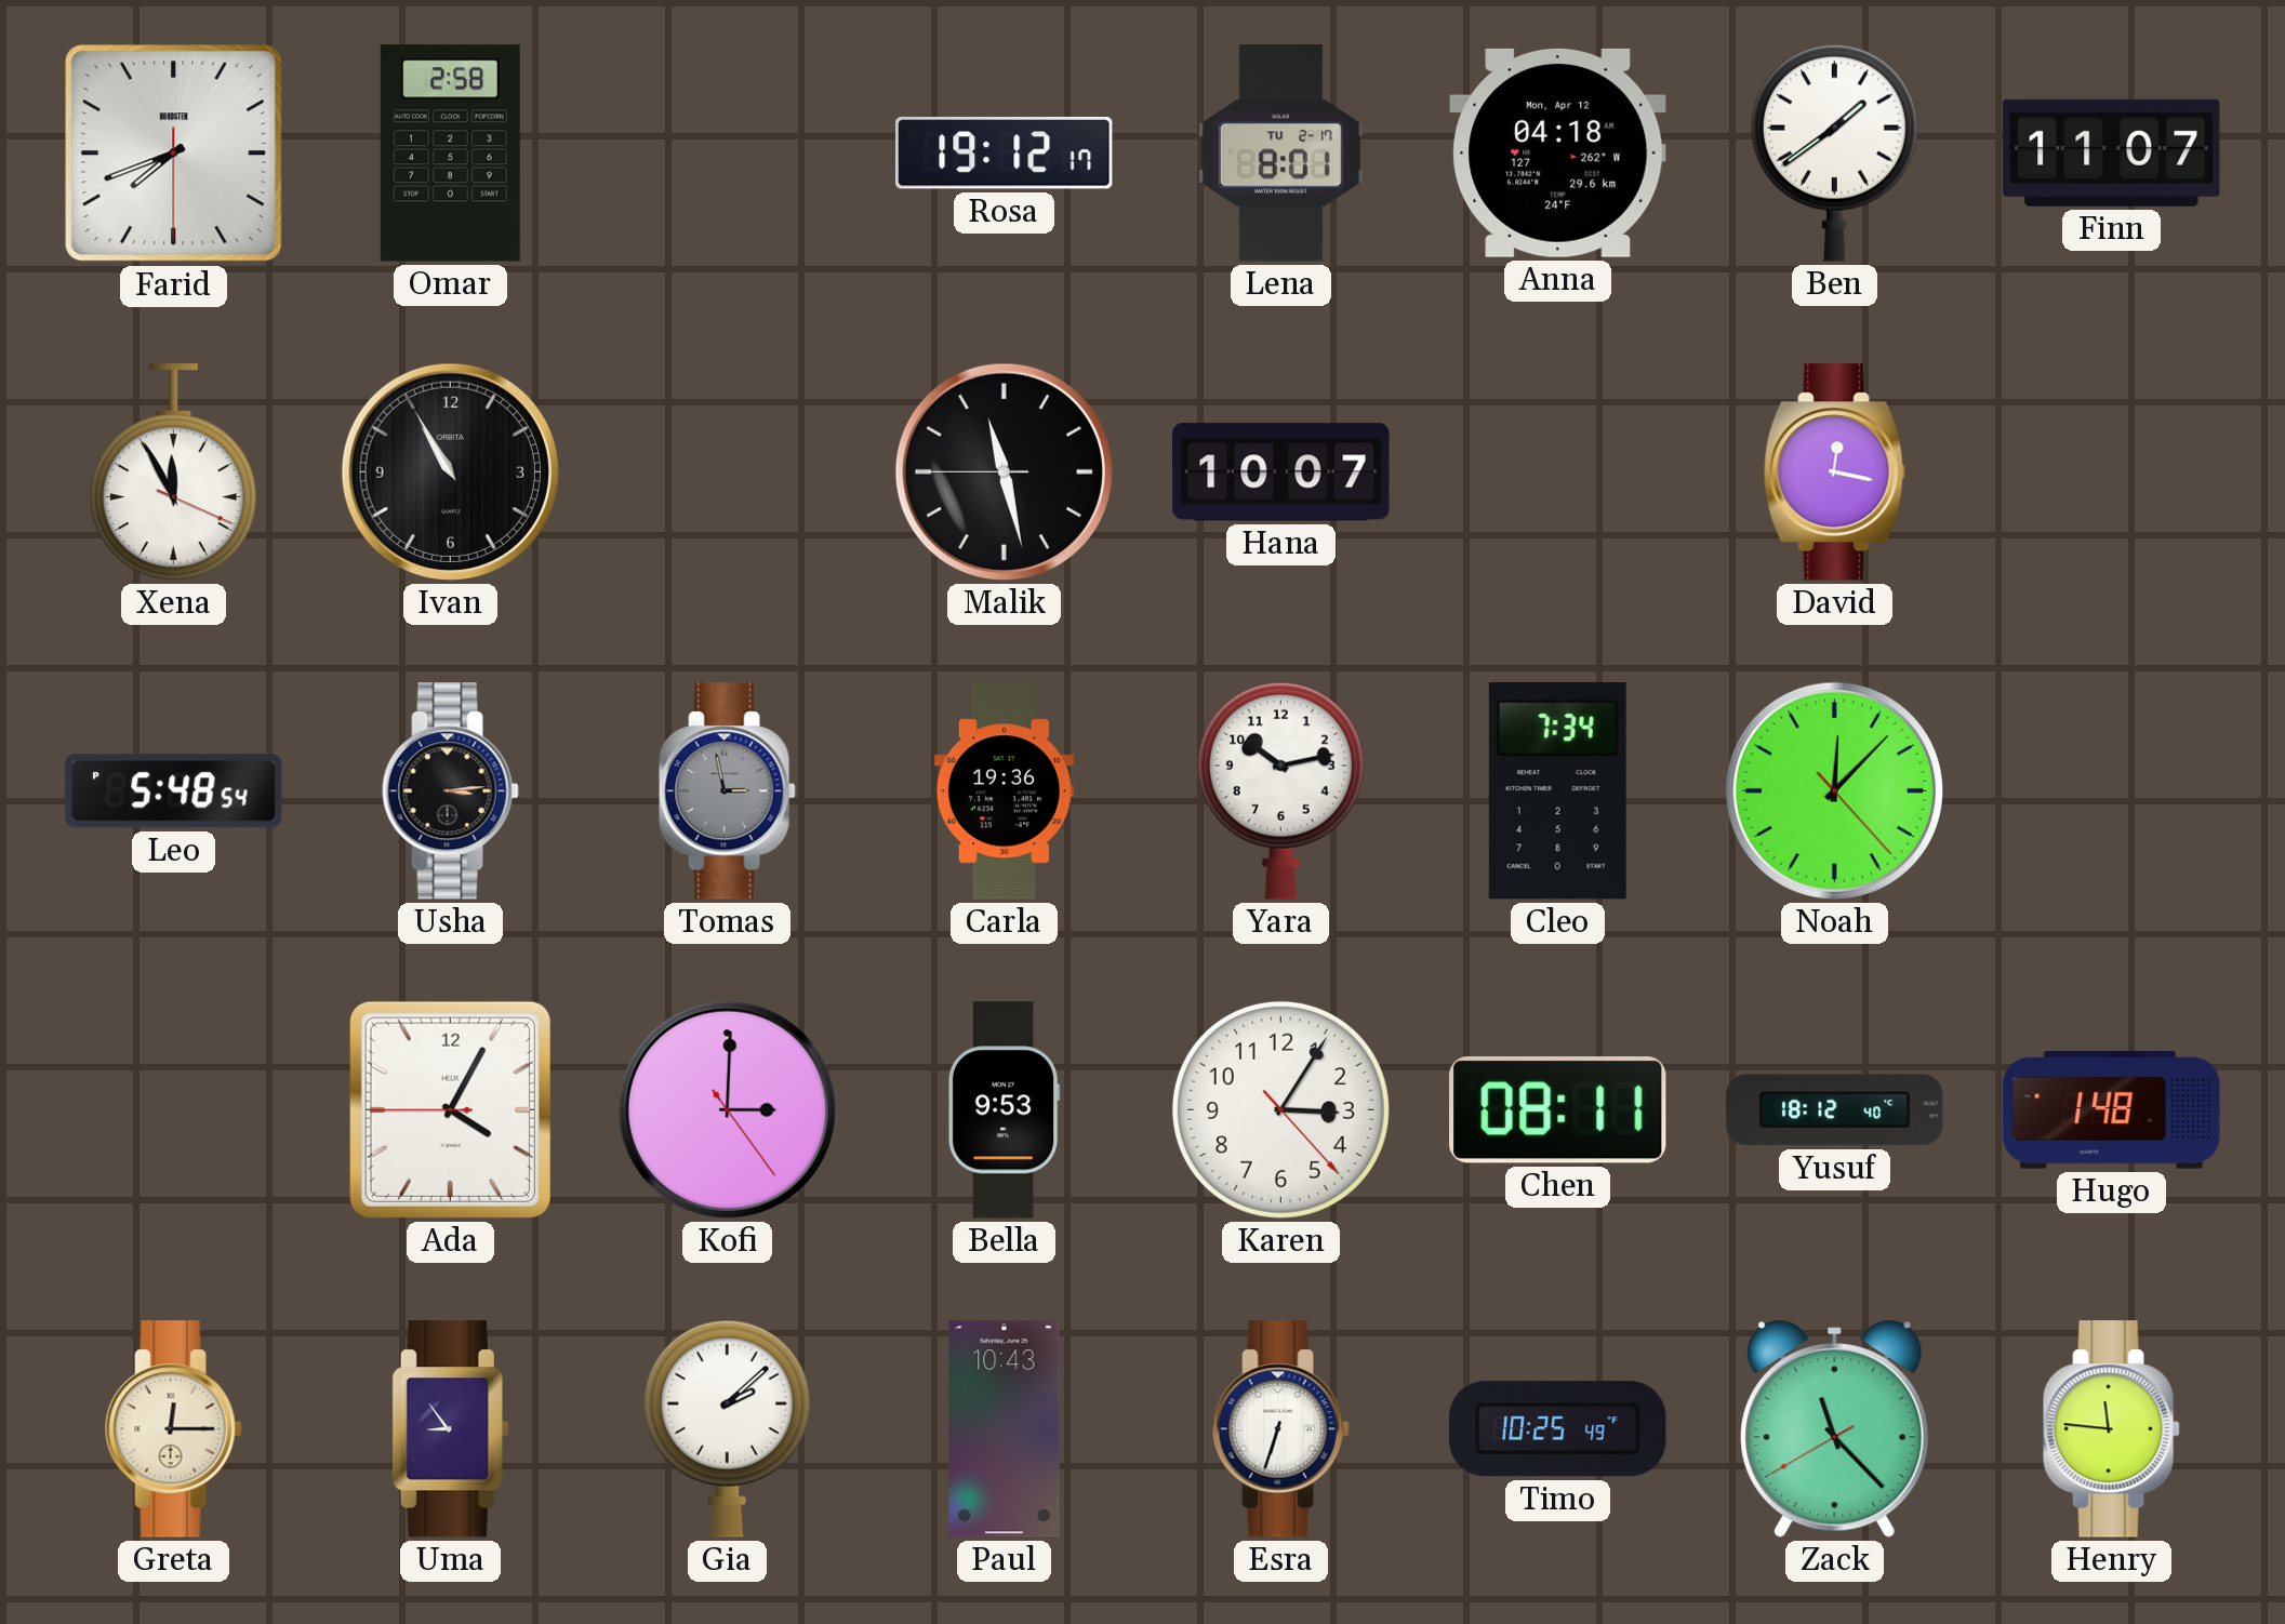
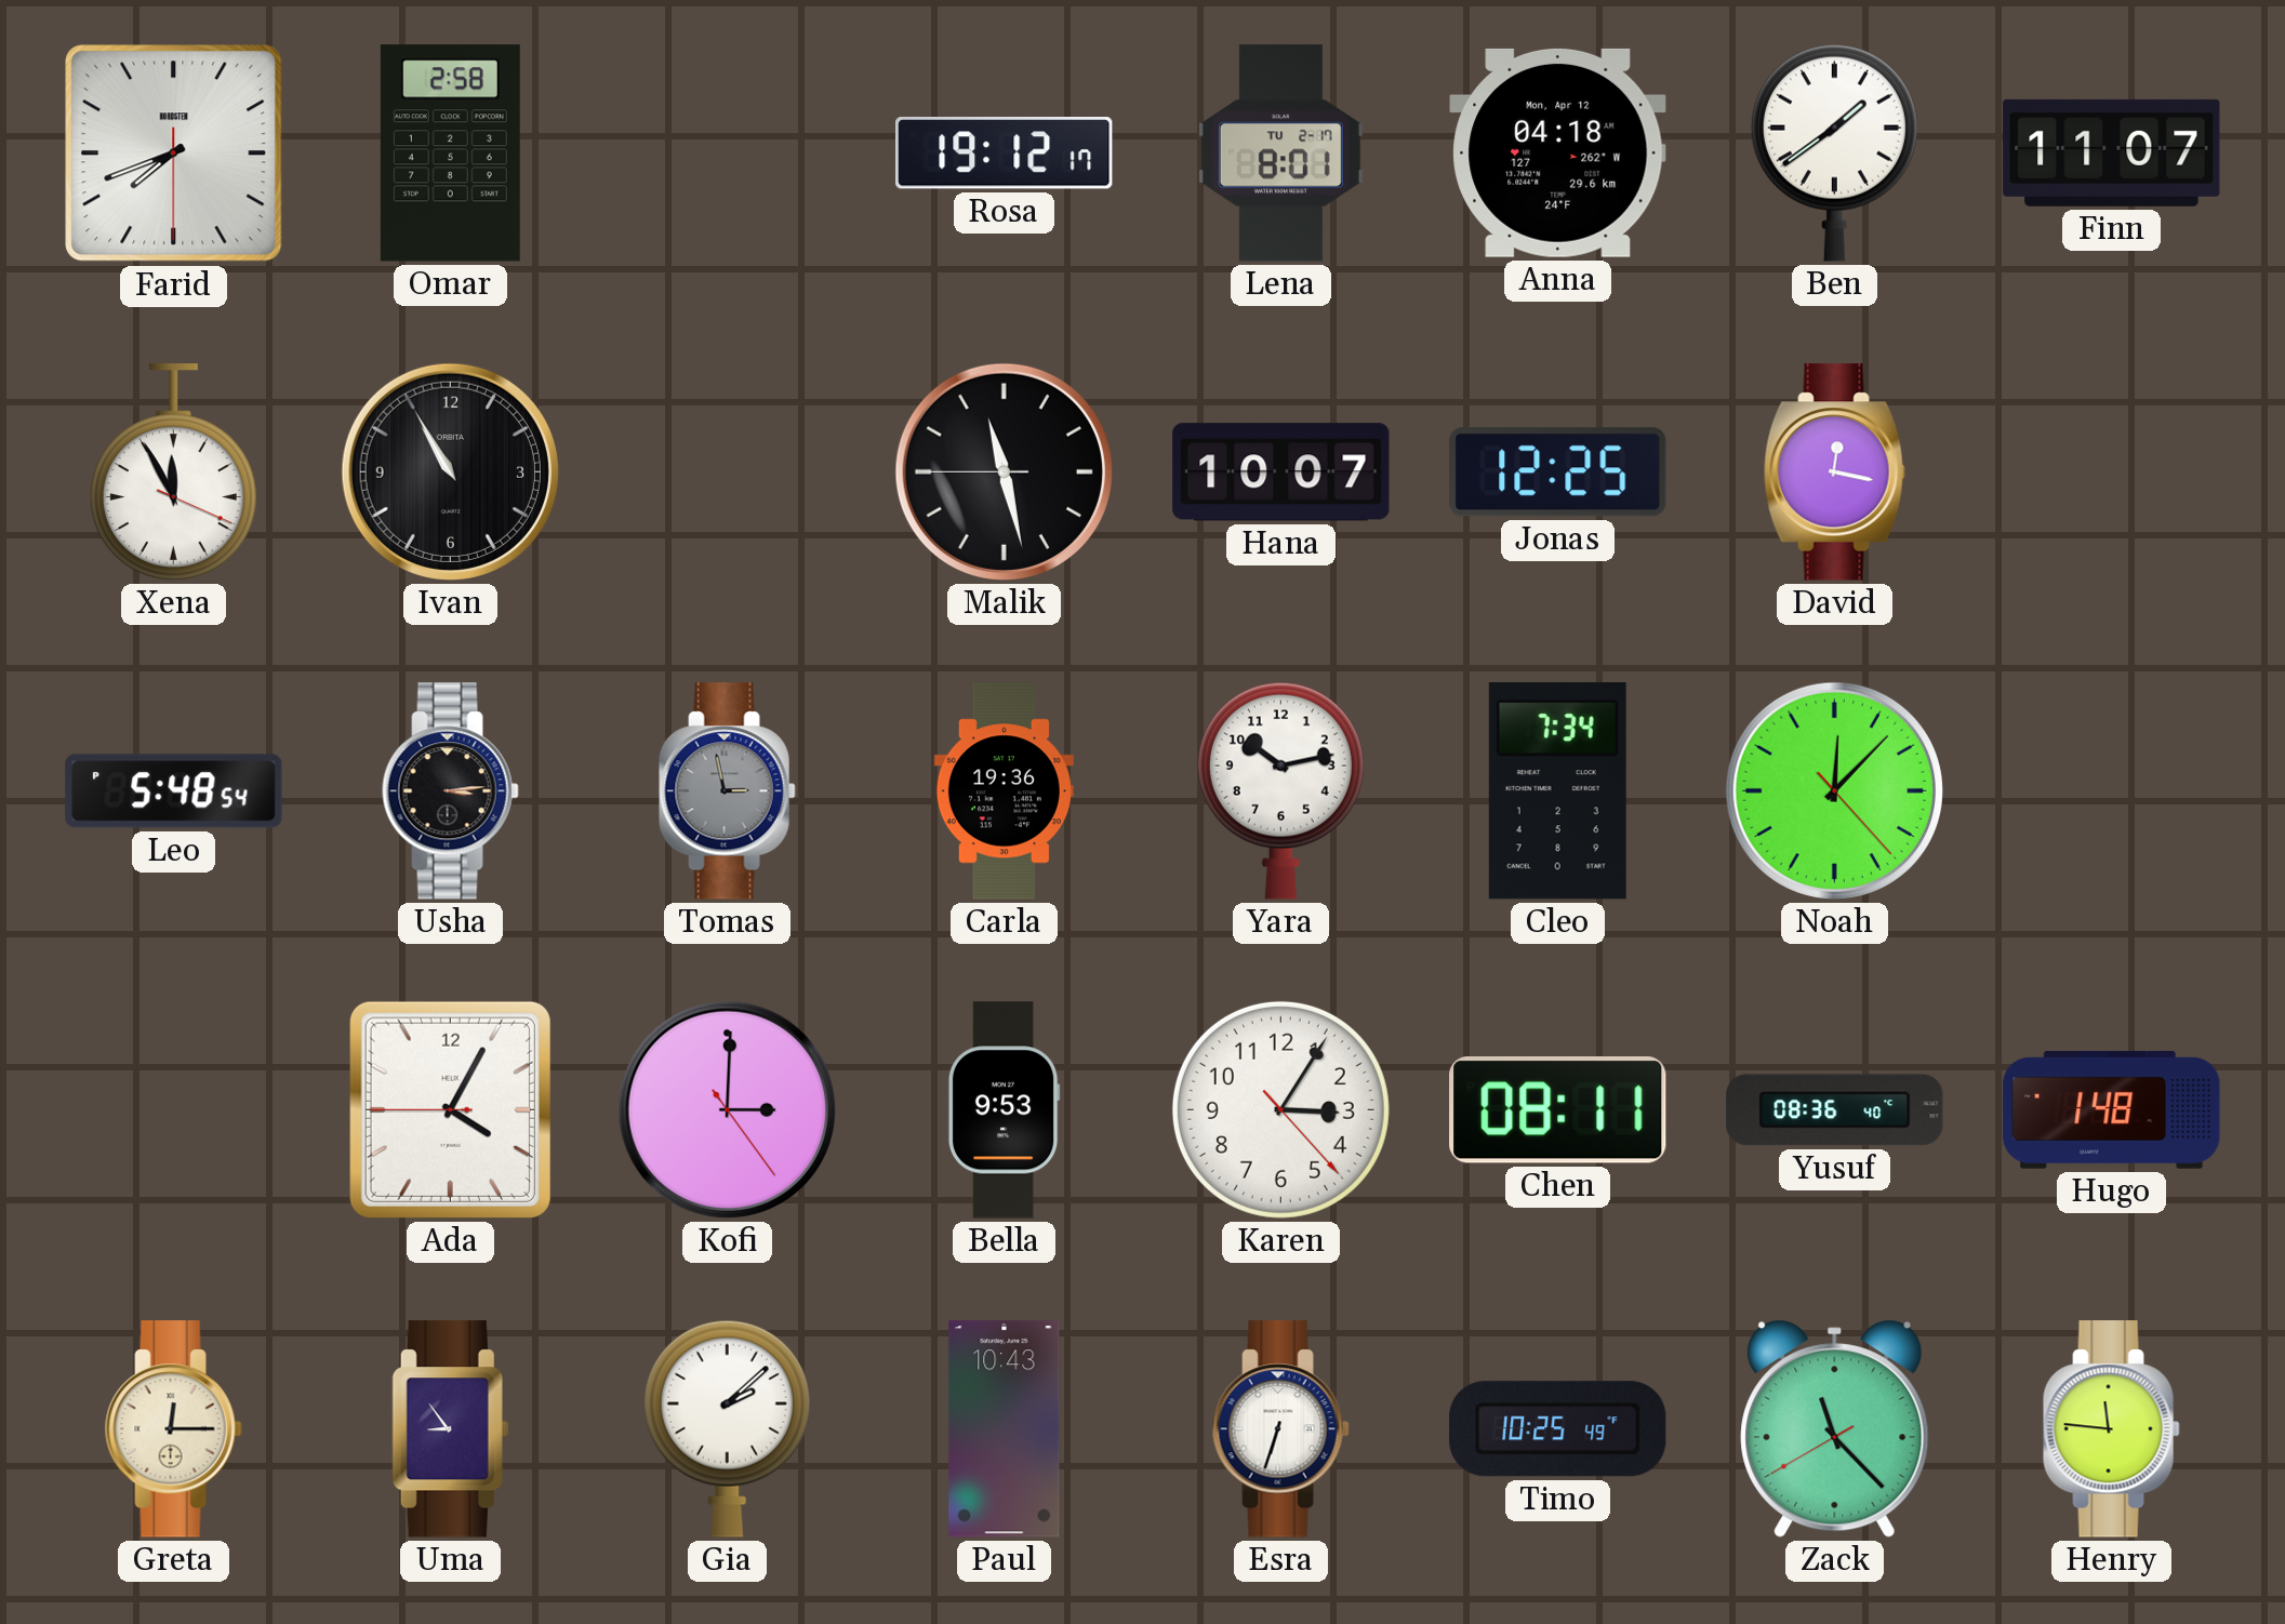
Jonas: none -> 12:25 (1558, 472)
Yusuf: 18:12 -> 08:36 (1835, 1110)
